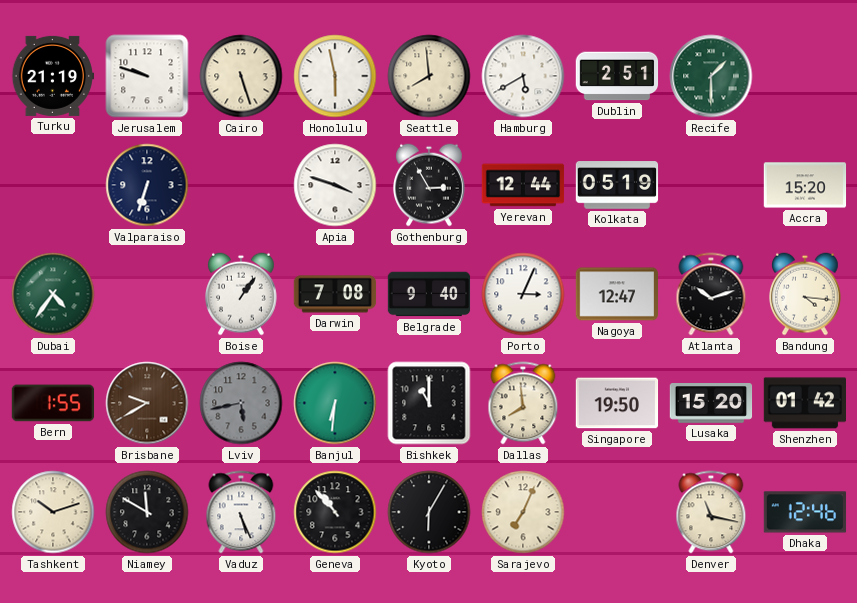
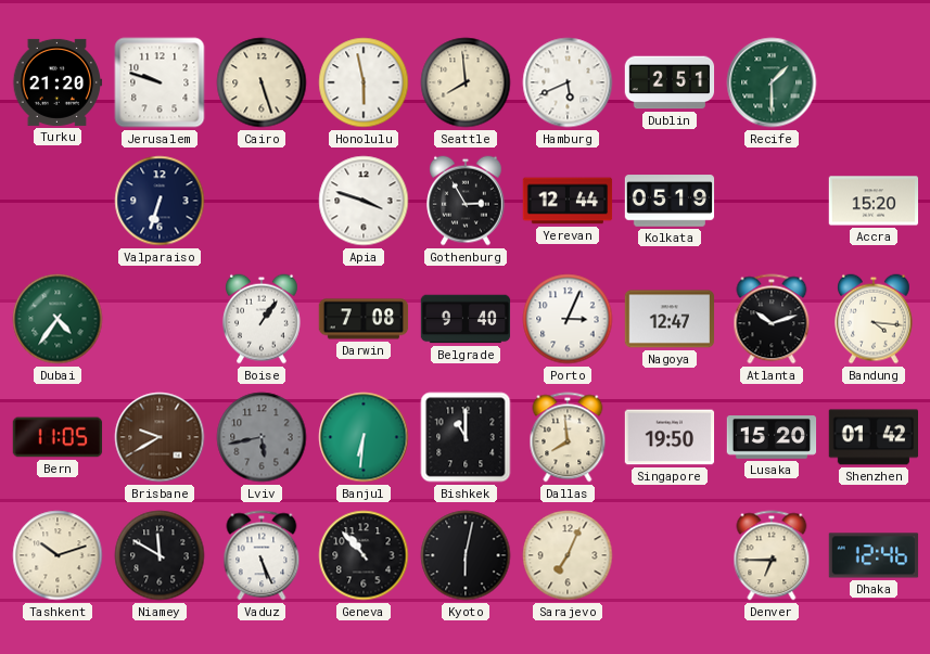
Turku: 21:19 -> 21:20 (58, 82)
Hamburg: 5:40 -> 5:41 (568, 82)
Bern: 1:55 -> 11:05 (58, 437)
Kyoto: 6:05 -> 6:02 (466, 555)
Denver: 11:17 -> 6:45 (772, 555)
